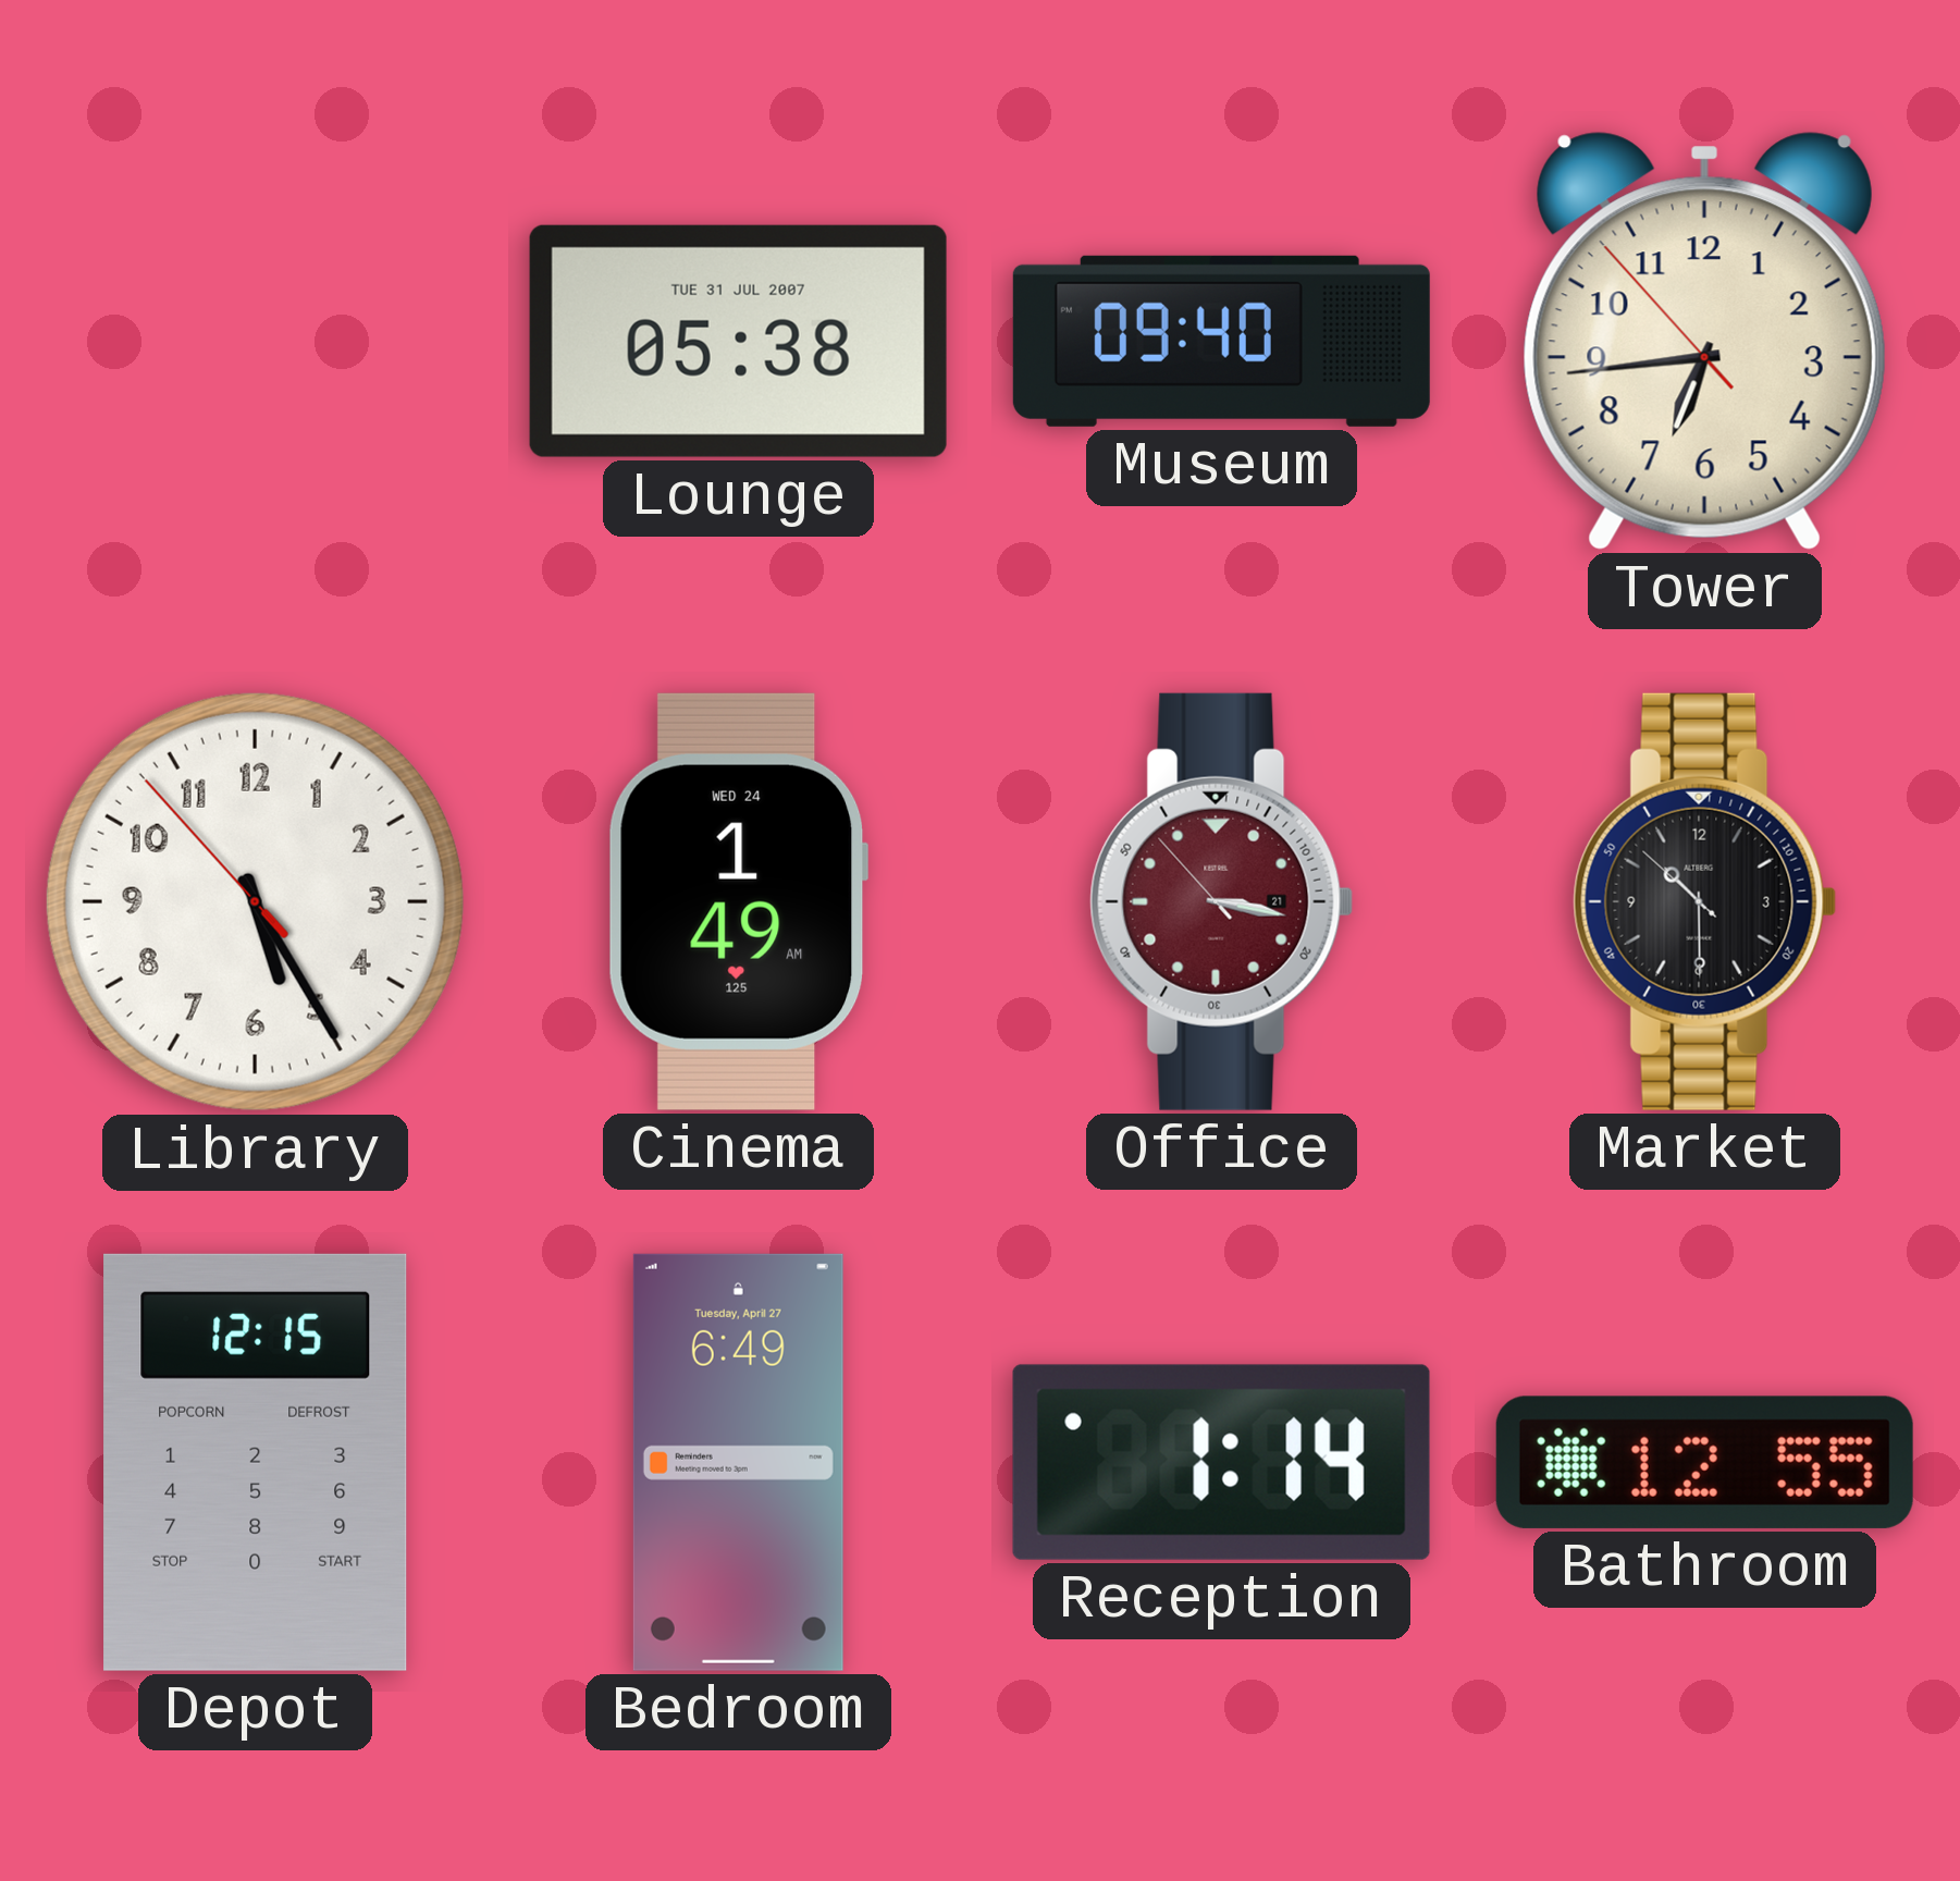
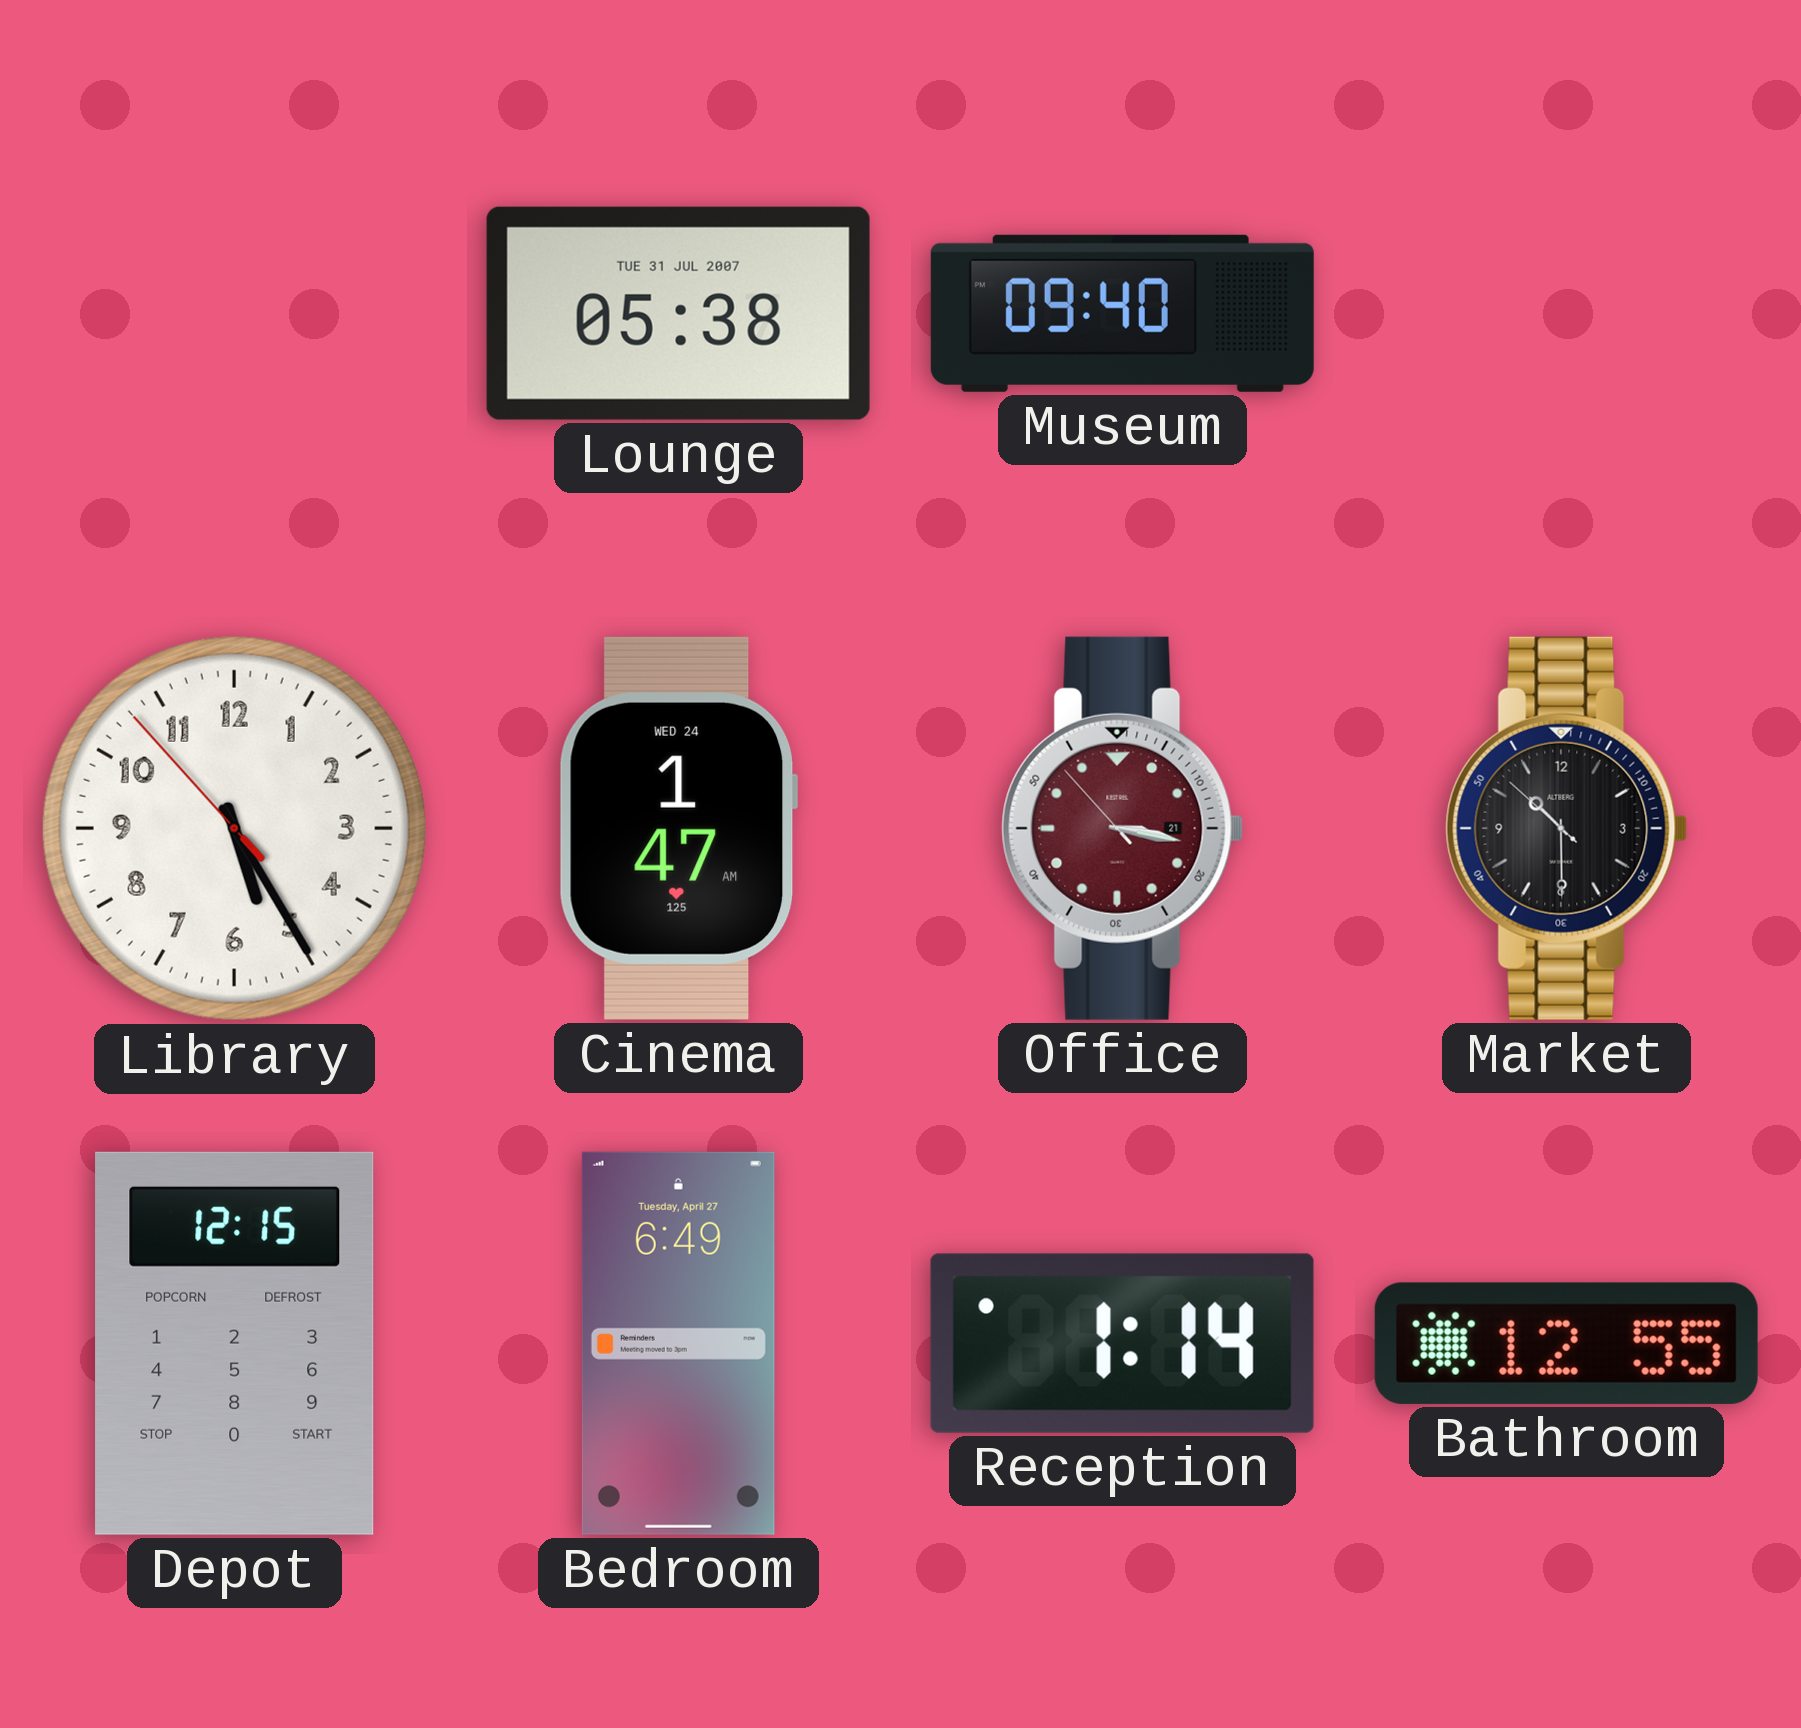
Tower: 6:43 -> none (1704, 341)
Cinema: 1:49 -> 1:47 (678, 828)
